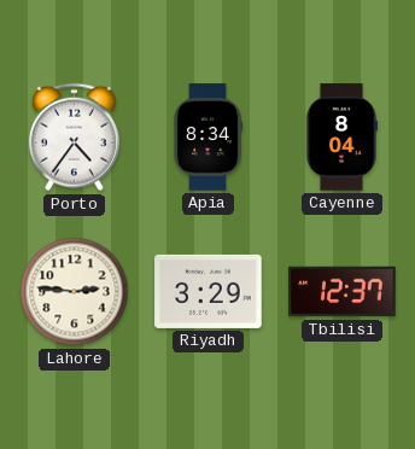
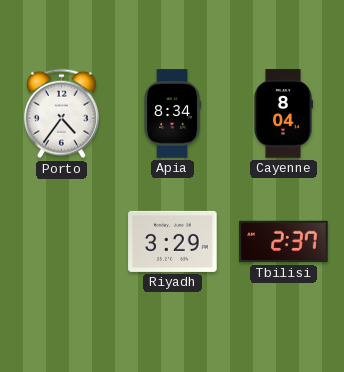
Lahore: 2:46 -> none (75, 292)
Tbilisi: 12:37 -> 2:37 (284, 242)
